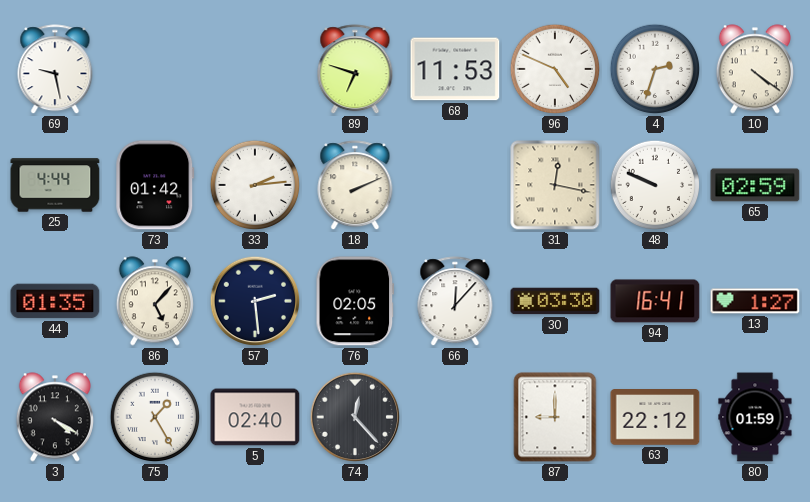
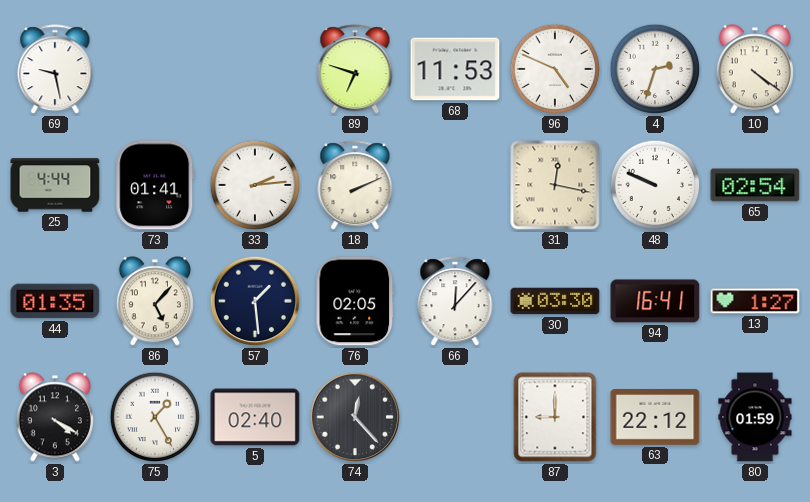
73: 01:42 -> 01:41 (155, 185)
65: 02:59 -> 02:54 (755, 185)
57: 2:29 -> 1:29 (255, 301)
